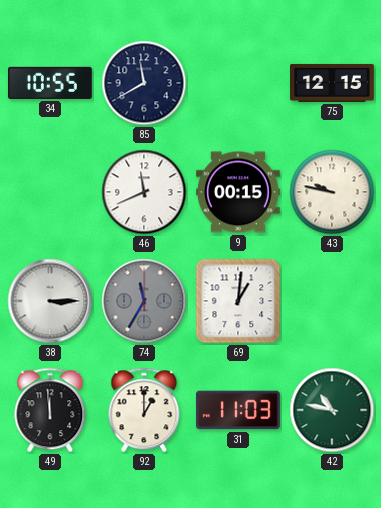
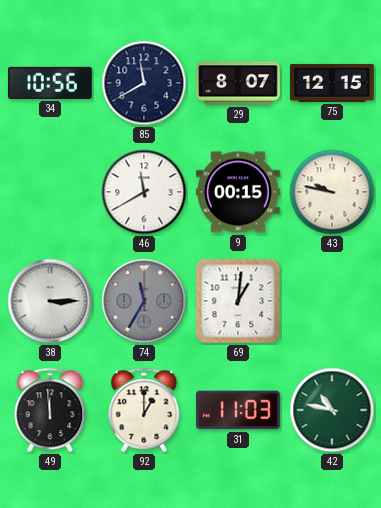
34: 10:55 -> 10:56 (50, 83)
29: none -> 8:07 (239, 83)
46: 11:41 -> 11:40 (144, 192)
